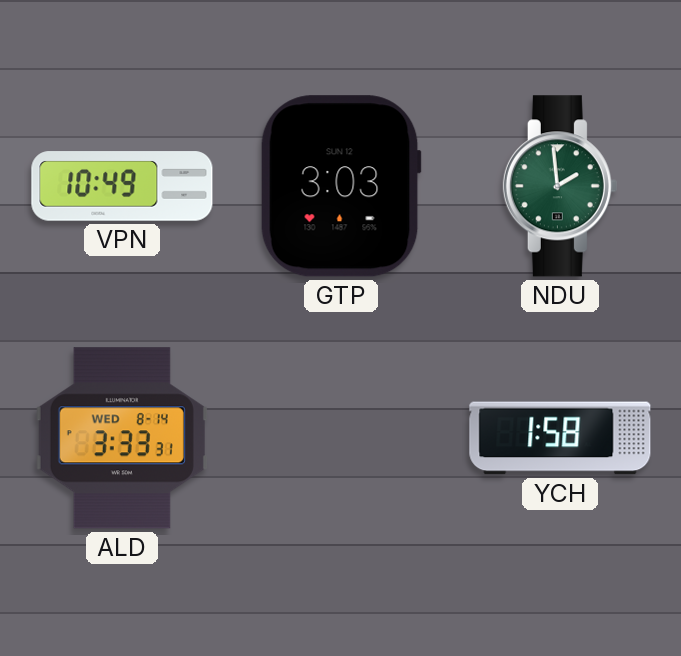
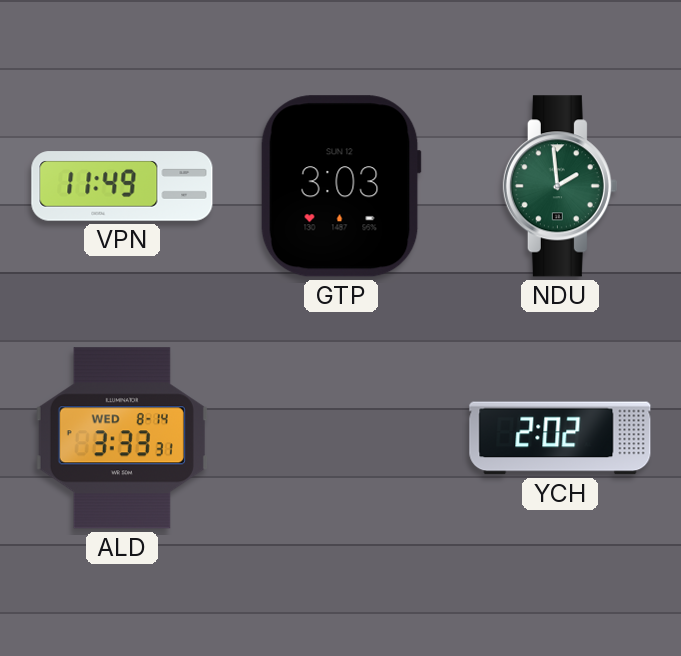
VPN: 10:49 -> 11:49 (122, 186)
YCH: 1:58 -> 2:02 (560, 438)
